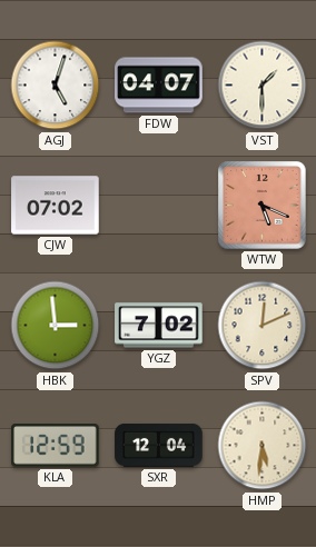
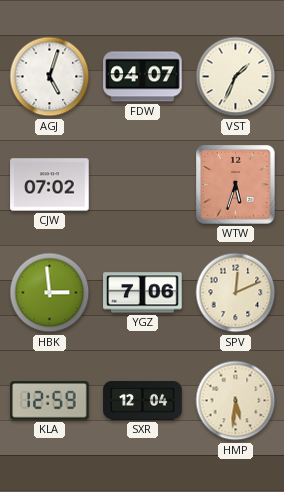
VST: 1:30 -> 1:34 (236, 77)
WTW: 5:19 -> 5:33 (236, 185)
YGZ: 7:02 -> 7:06 (143, 293)
